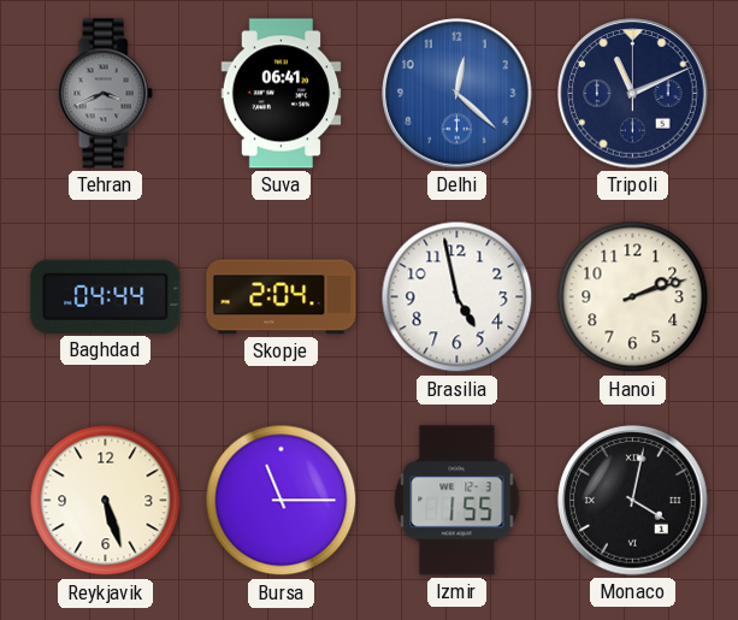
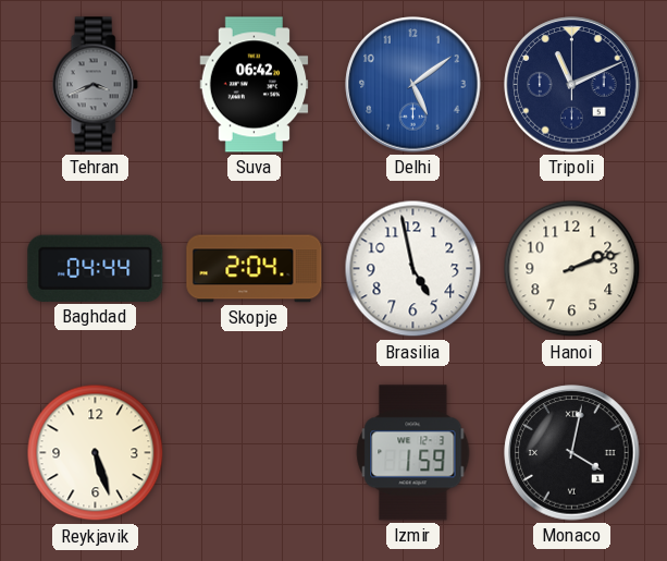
Suva: 06:41 -> 06:42 (255, 85)
Delhi: 12:22 -> 5:09 (413, 85)
Bursa: 11:15 -> none (282, 501)
Izmir: 1:55 -> 1:59 (413, 453)
